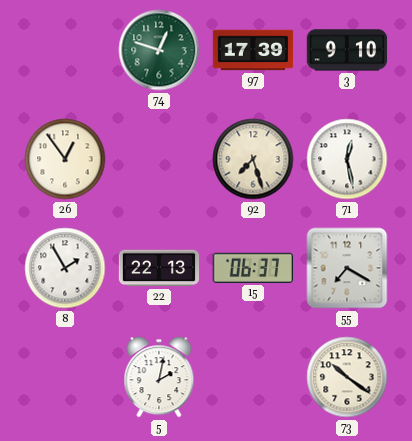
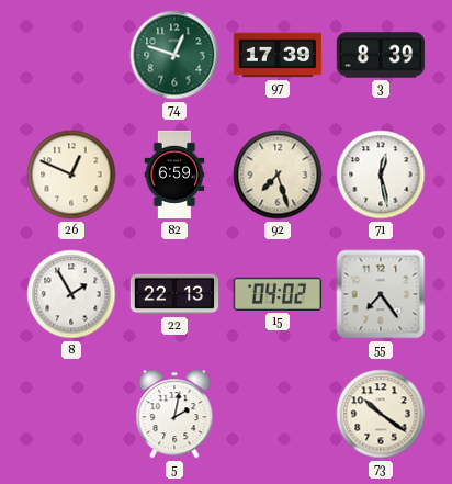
3: 9:10 -> 8:39 (381, 55)
26: 12:54 -> 12:49 (71, 175)
82: none -> 6:59 (174, 175)
15: 06:37 -> 04:02 (276, 294)
55: 7:20 -> 7:24 (381, 294)
